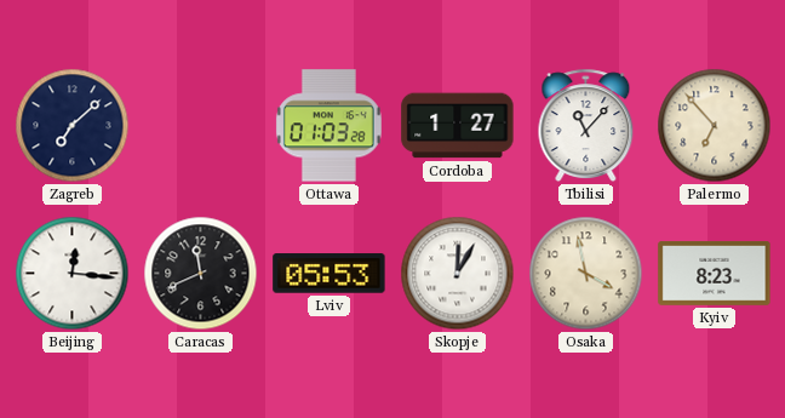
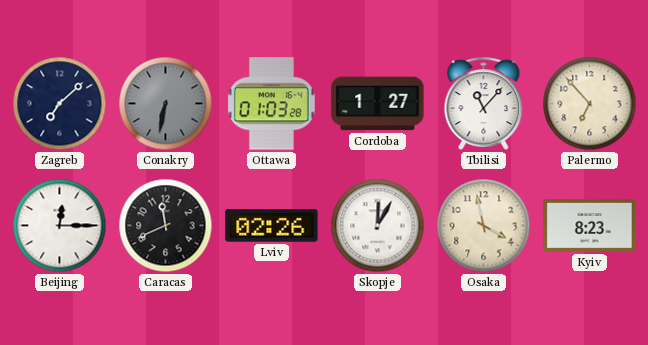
Conakry: none -> 6:32 (166, 104)
Beijing: 12:16 -> 12:15 (60, 226)
Lviv: 05:53 -> 02:26 (272, 226)
